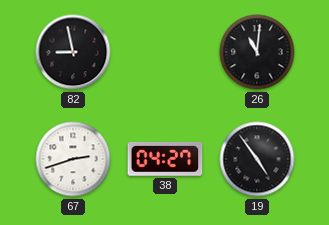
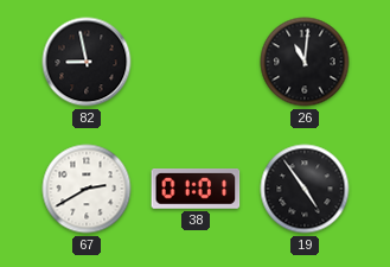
67: 2:42 -> 2:40 (87, 189)
38: 04:27 -> 01:01 (196, 190)
